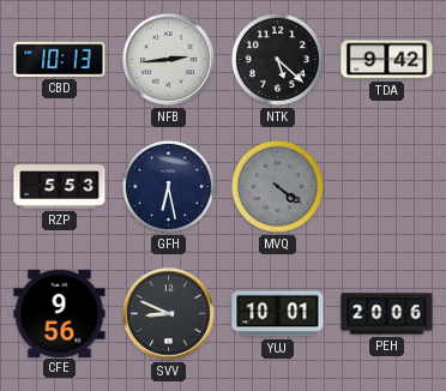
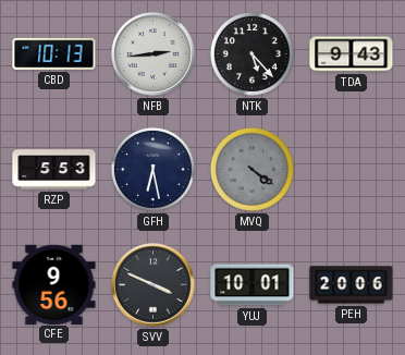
NTK: 5:22 -> 5:23 (251, 53)
TDA: 9:42 -> 9:43 (352, 54)
SVV: 8:49 -> 3:49 (154, 285)
